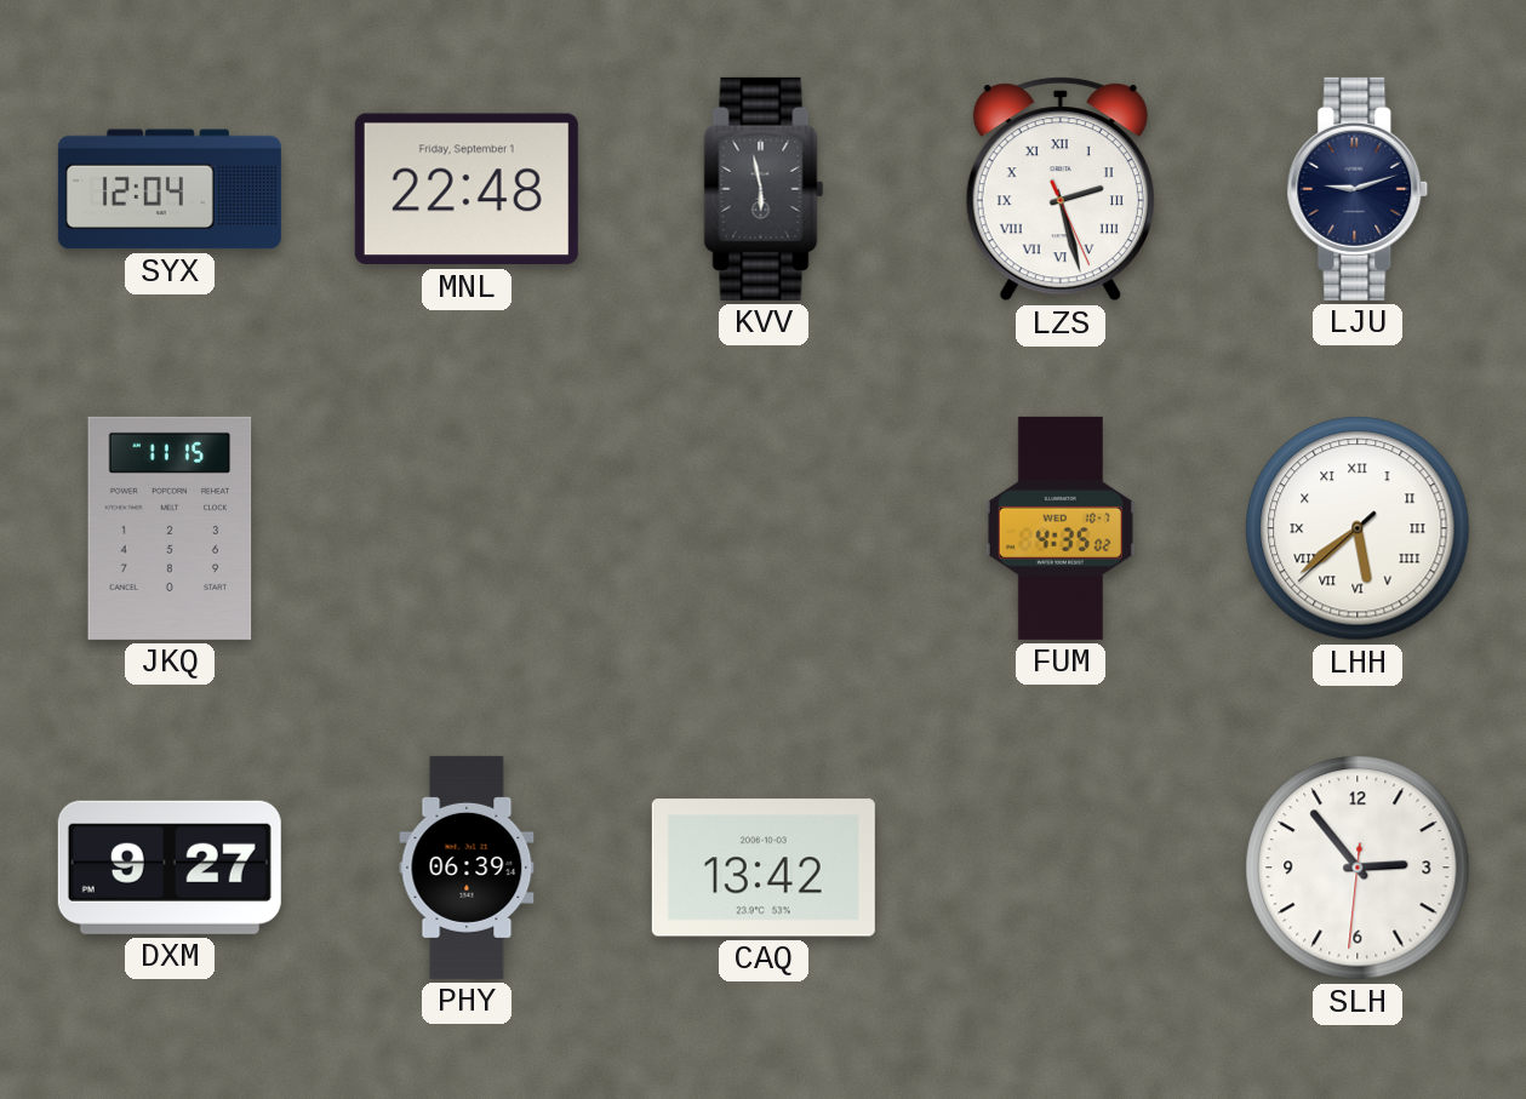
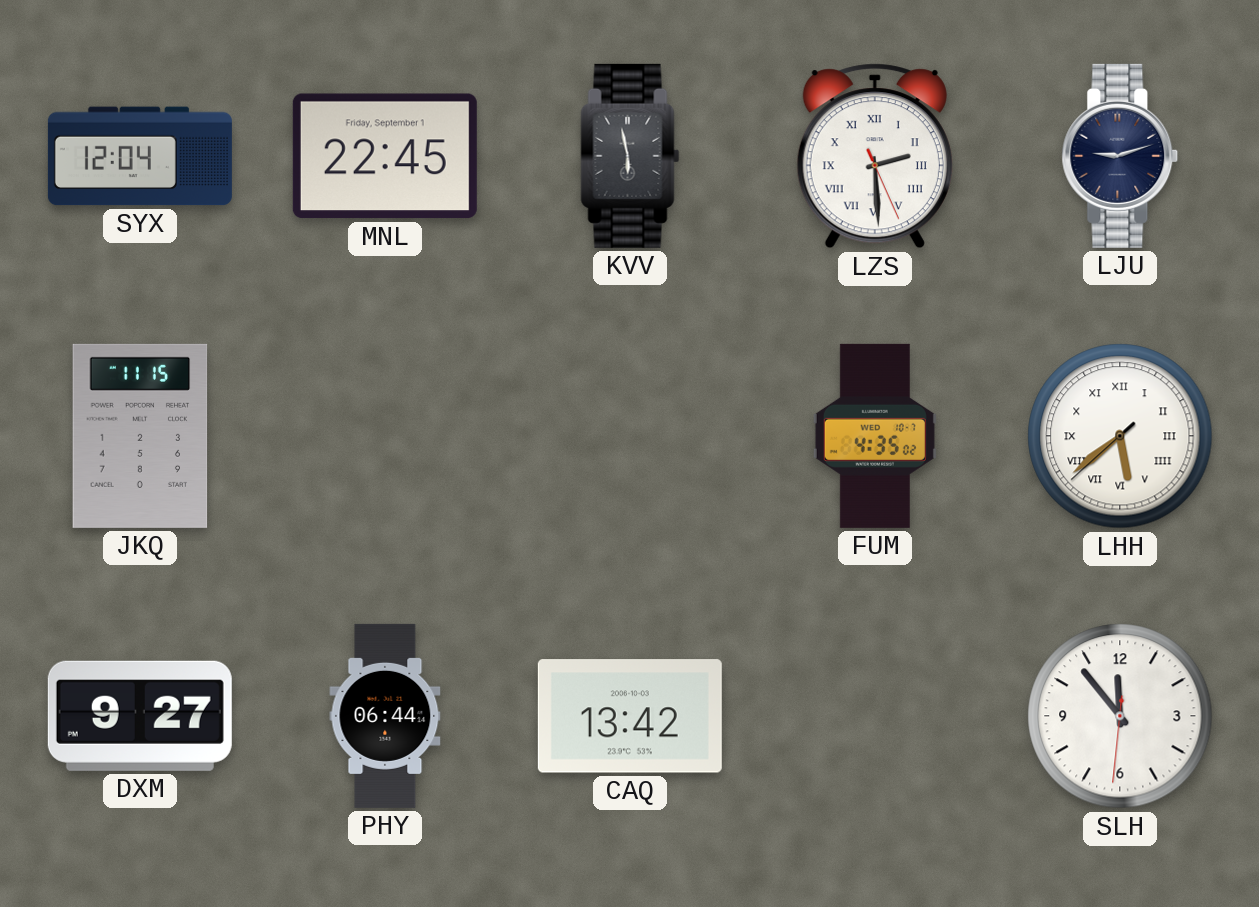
MNL: 22:48 -> 22:45 (385, 156)
LZS: 2:27 -> 2:29 (875, 156)
PHY: 06:39 -> 06:44 (385, 716)
SLH: 2:53 -> 11:53 (1120, 716)
